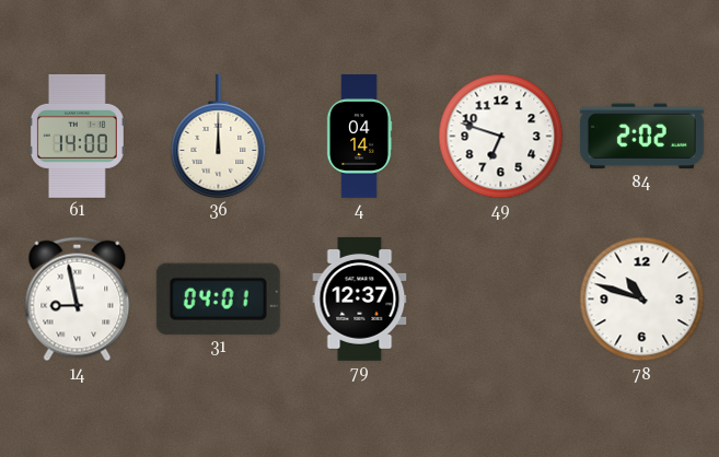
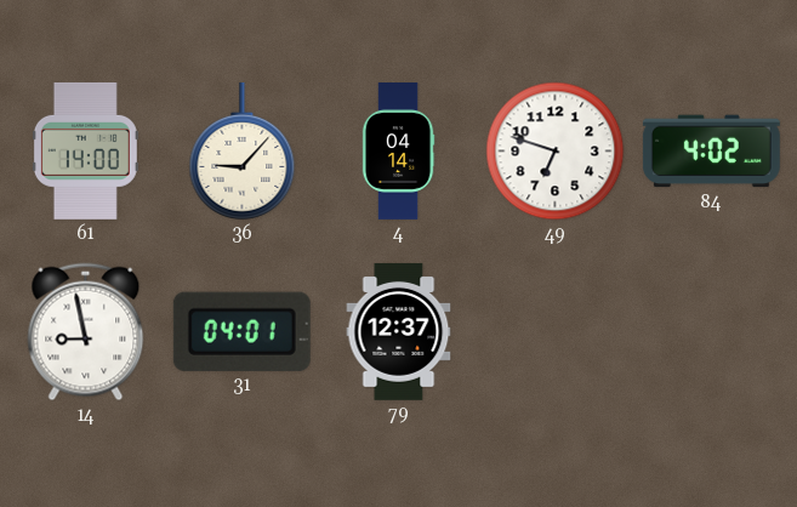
36: 12:00 -> 9:07 (243, 150)
84: 2:02 -> 4:02 (711, 152)
78: 10:48 -> none (642, 300)
